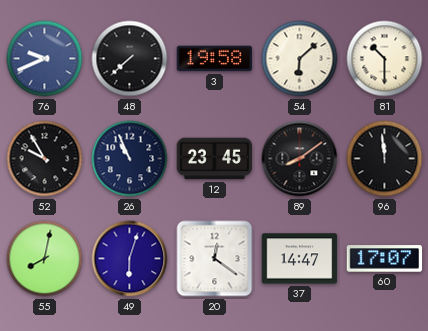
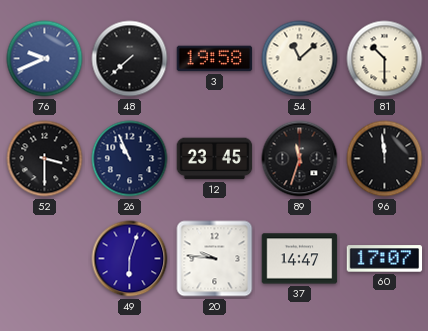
54: 6:08 -> 11:08 (300, 59)
52: 9:55 -> 3:30 (45, 159)
89: 8:09 -> 11:33 (300, 159)
55: 8:02 -> none (45, 259)
20: 12:21 -> 9:46 (215, 259)
